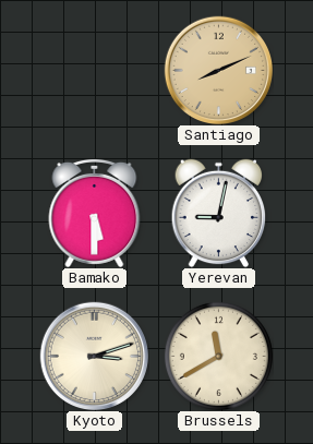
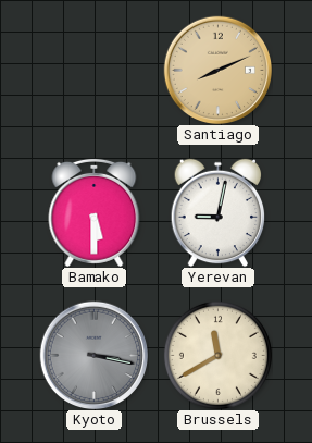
Kyoto: 3:12 -> 3:17 (93, 355)
Kyoto dial: cream -> grey (93, 355)
